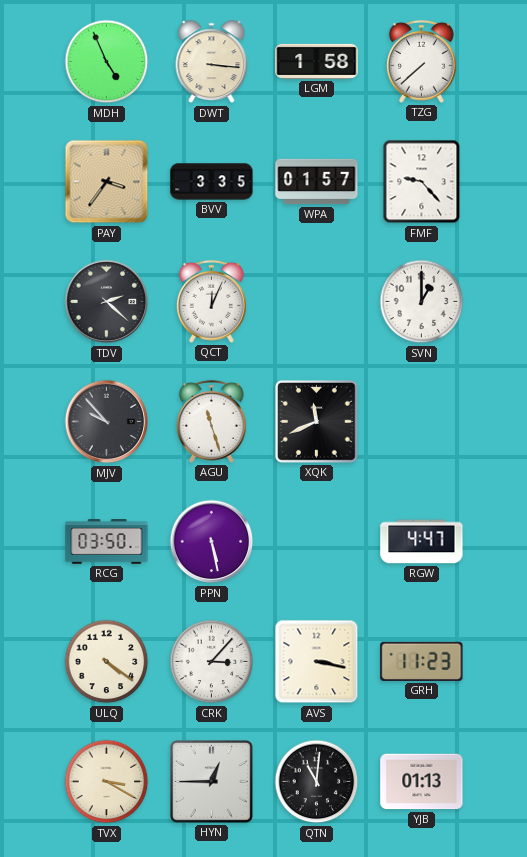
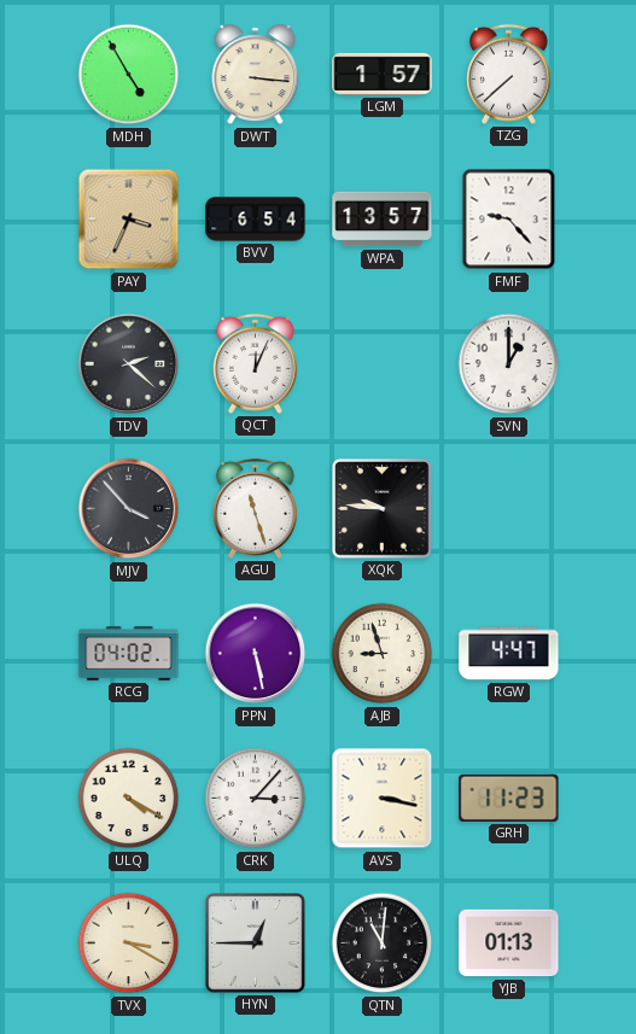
MDH: 4:56 -> 4:55 (129, 75)
LGM: 1:58 -> 1:57 (383, 74)
PAY: 3:36 -> 3:34 (129, 220)
BVV: 3:35 -> 6:54 (256, 220)
WPA: 01:57 -> 13:57 (383, 220)
MJV: 9:53 -> 3:53 (129, 509)
XQK: 11:41 -> 9:46 (383, 509)
RCG: 03:50 -> 04:02 (129, 654)
AJB: none -> 8:57 (383, 654)
ULQ: 4:21 -> 4:20 (129, 799)
